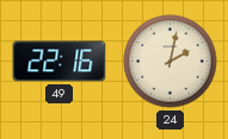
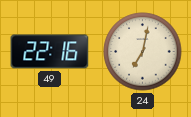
24: 2:02 -> 7:02 (143, 52)
